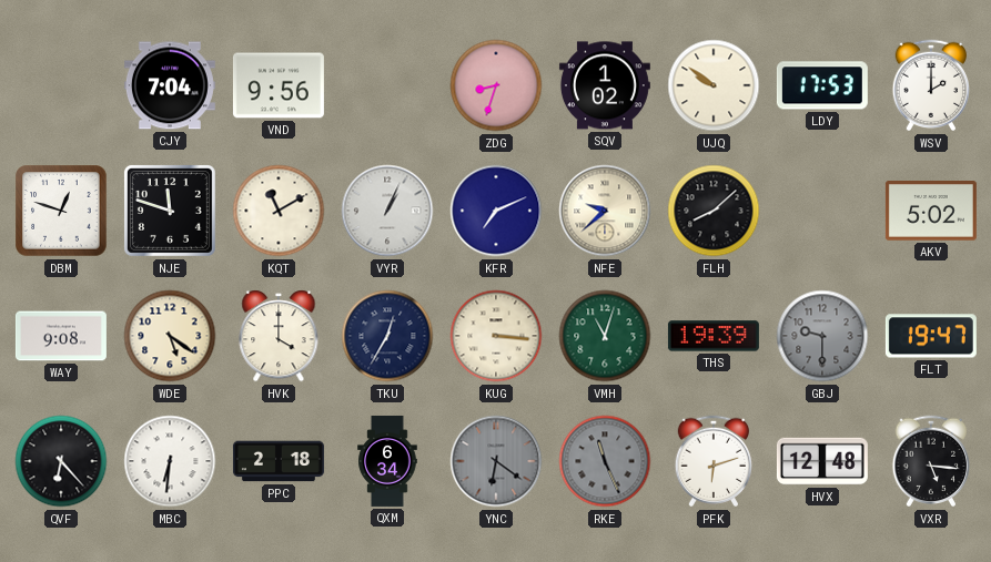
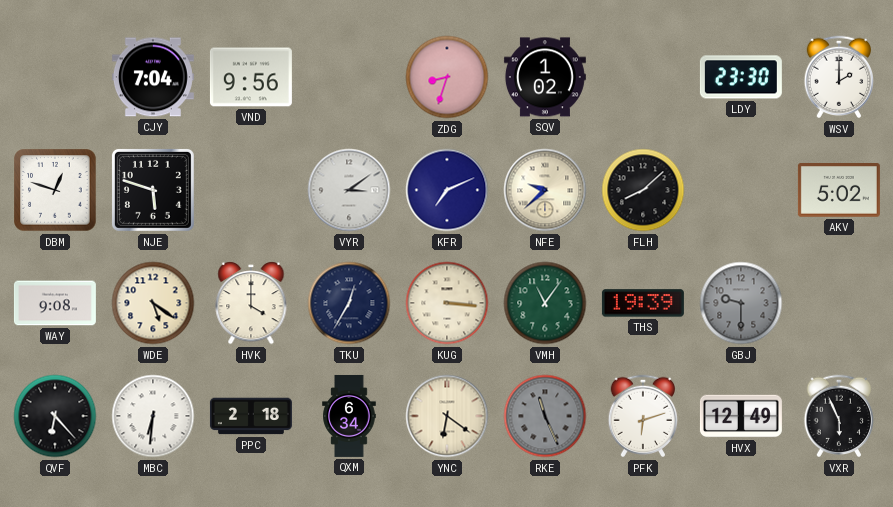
UJQ: 9:51 -> none (714, 85)
LDY: 17:53 -> 23:30 (741, 77)
NJE: 11:48 -> 5:48 (153, 190)
KQT: 11:10 -> none (279, 211)
VYR: 1:04 -> 3:09 (349, 190)
VMH: 11:03 -> 11:06 (545, 303)
FLT: 19:47 -> none (931, 336)
YNC dial: grey -> cream (447, 416)
HVX: 12:48 -> 12:49 (741, 416)
VXR: 5:16 -> 5:56 (839, 416)
